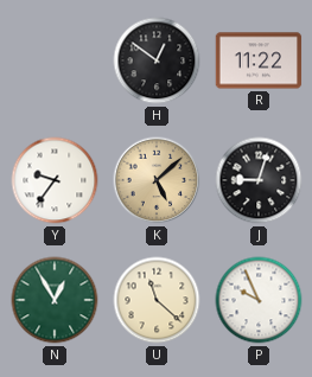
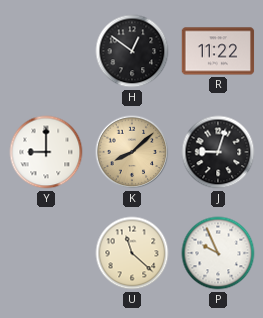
Y: 9:36 -> 9:00 (46, 152)
K: 5:08 -> 8:08 (132, 152)
N: 12:55 -> none (55, 300)
